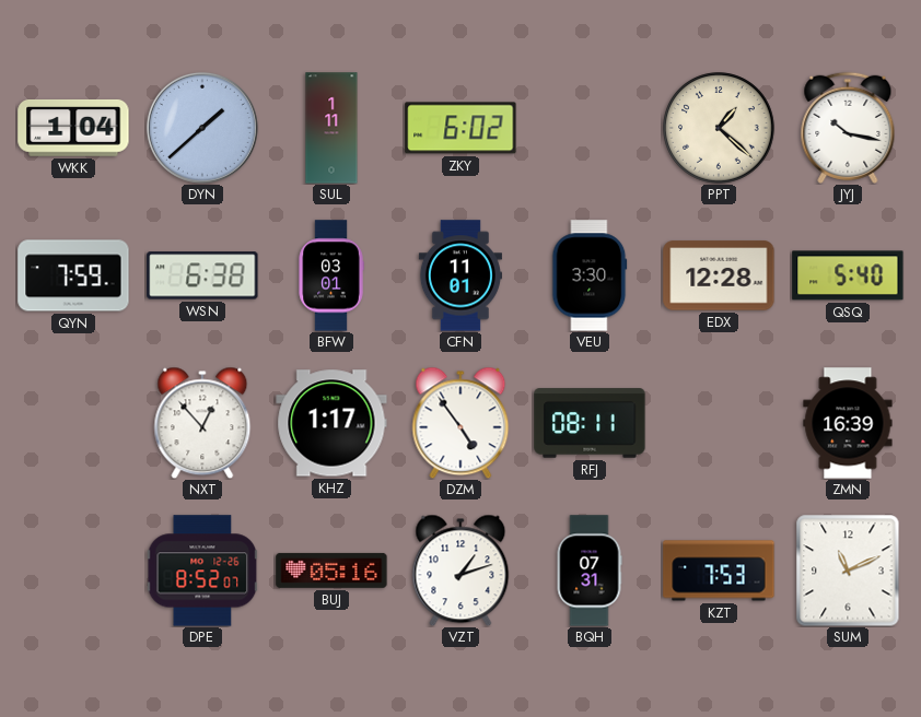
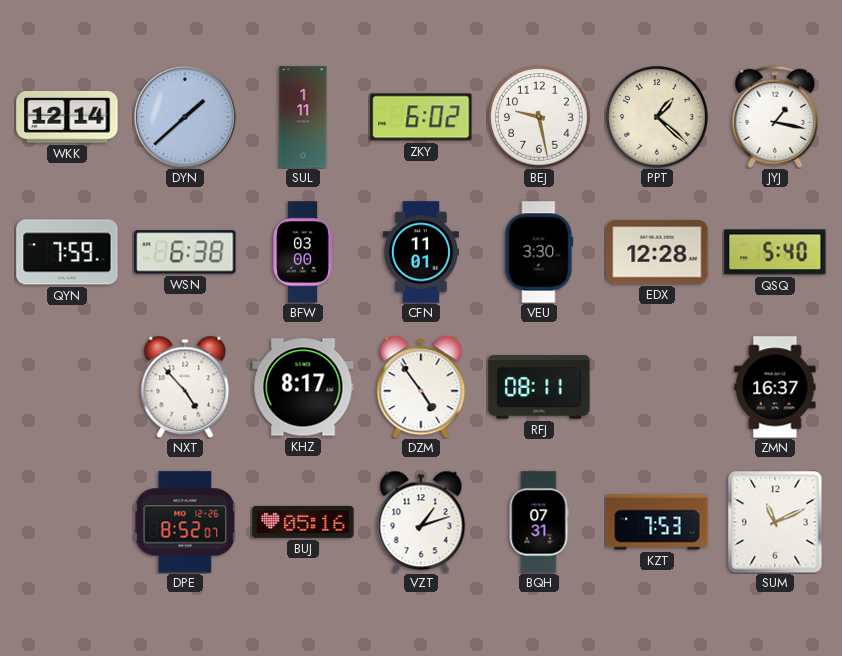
WKK: 1:04 -> 12:14 (67, 117)
BEJ: none -> 9:28 (539, 117)
JYJ: 10:17 -> 1:17 (775, 117)
BFW: 03:01 -> 03:00 (303, 252)
NXT: 12:53 -> 4:53 (185, 387)
KHZ: 1:17 -> 8:17 (303, 387)
ZMN: 16:39 -> 16:37 (775, 387)
